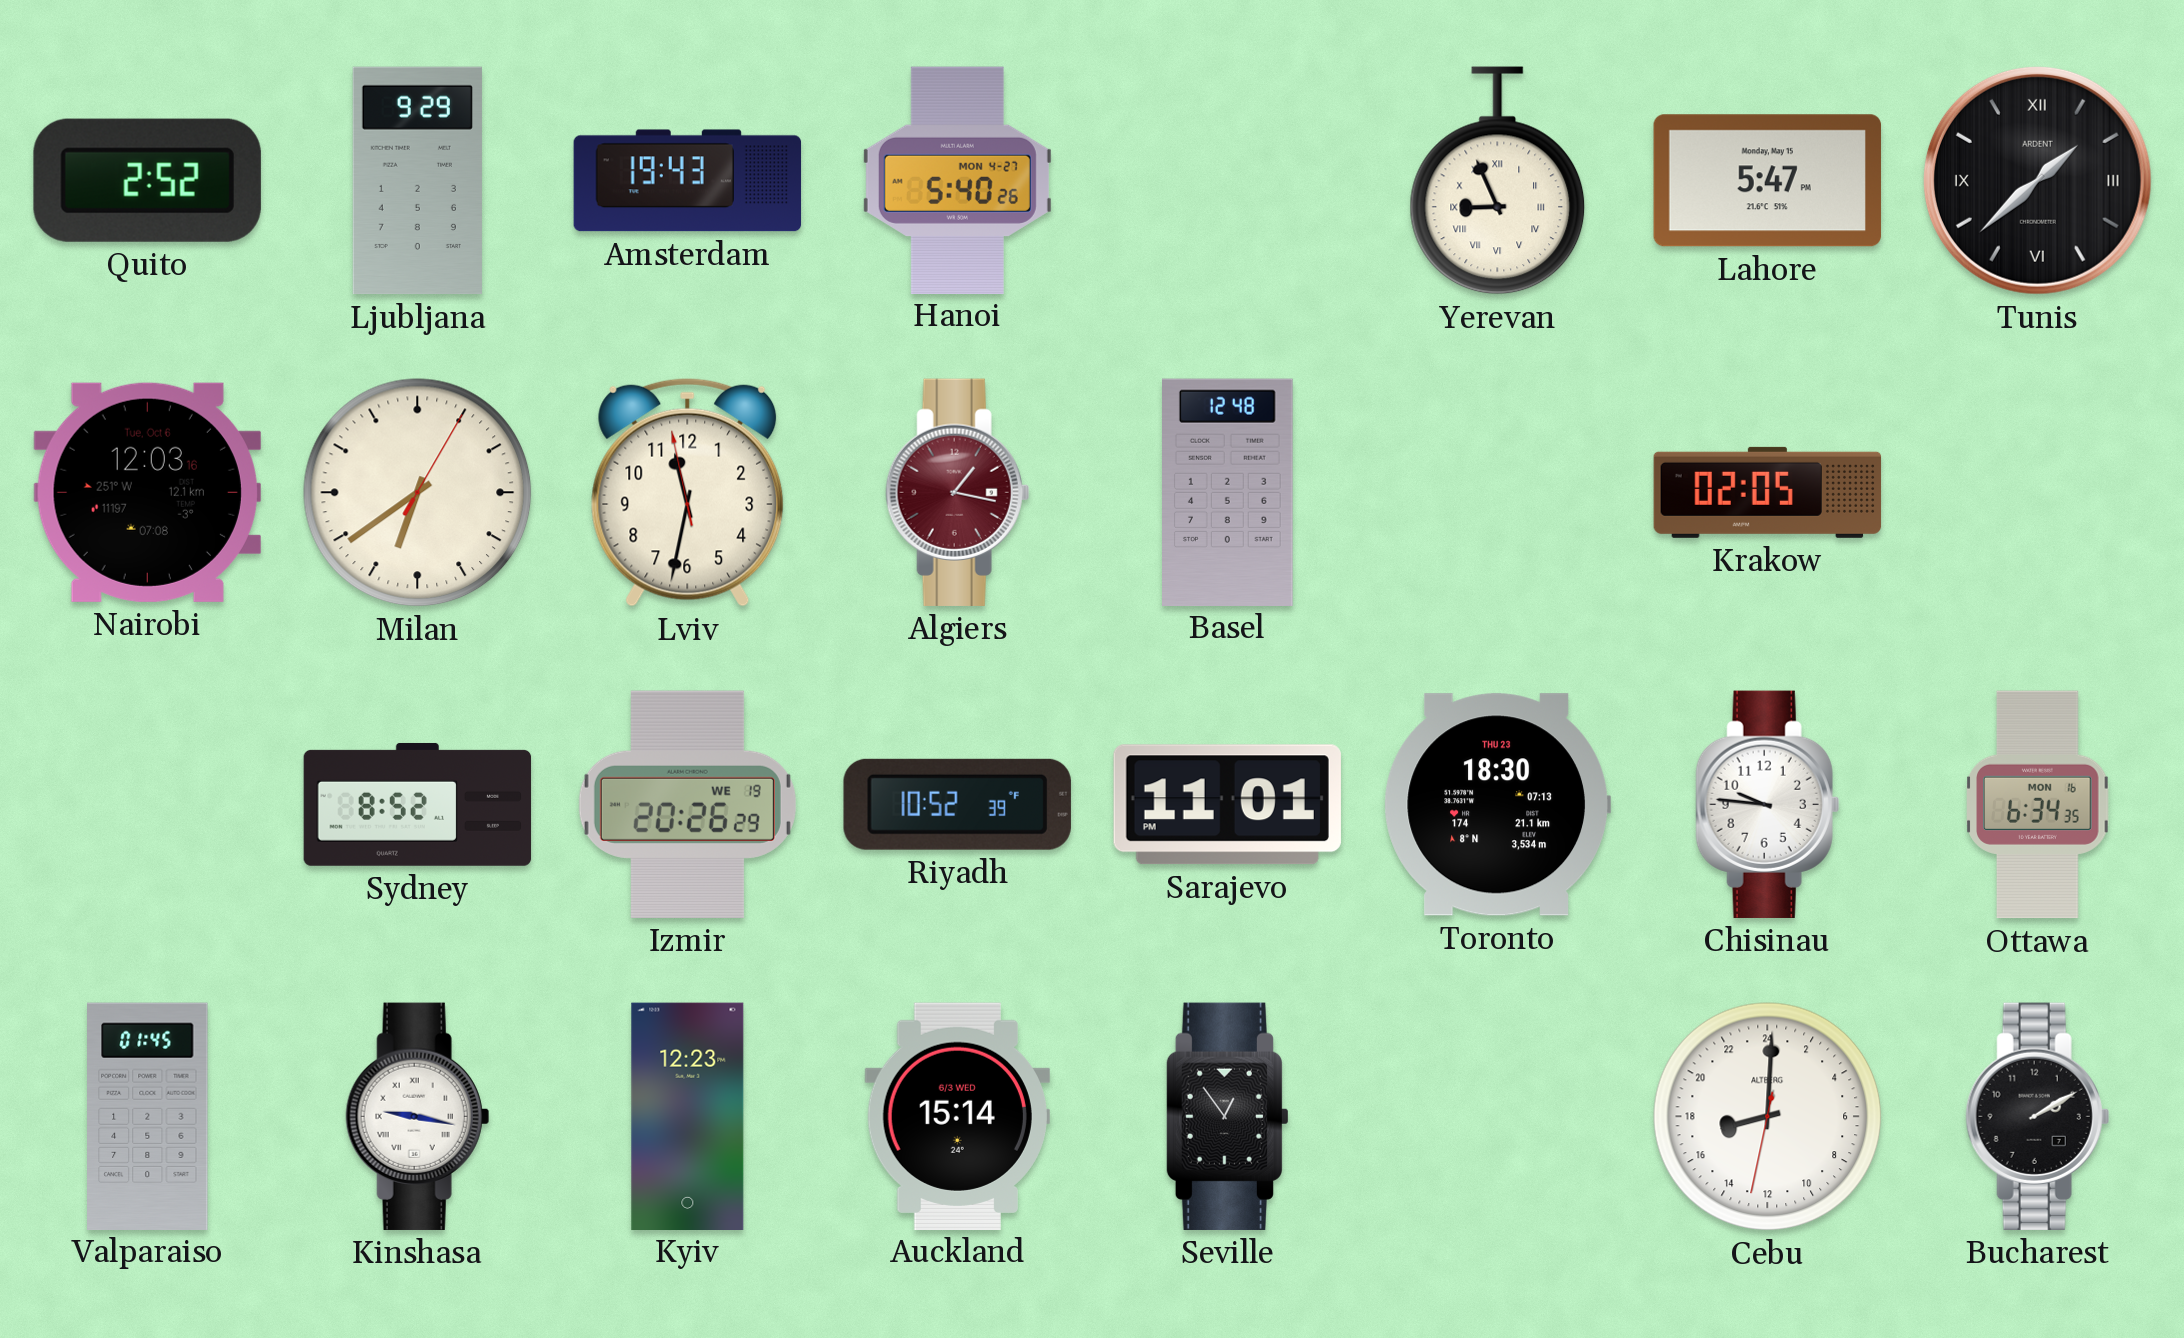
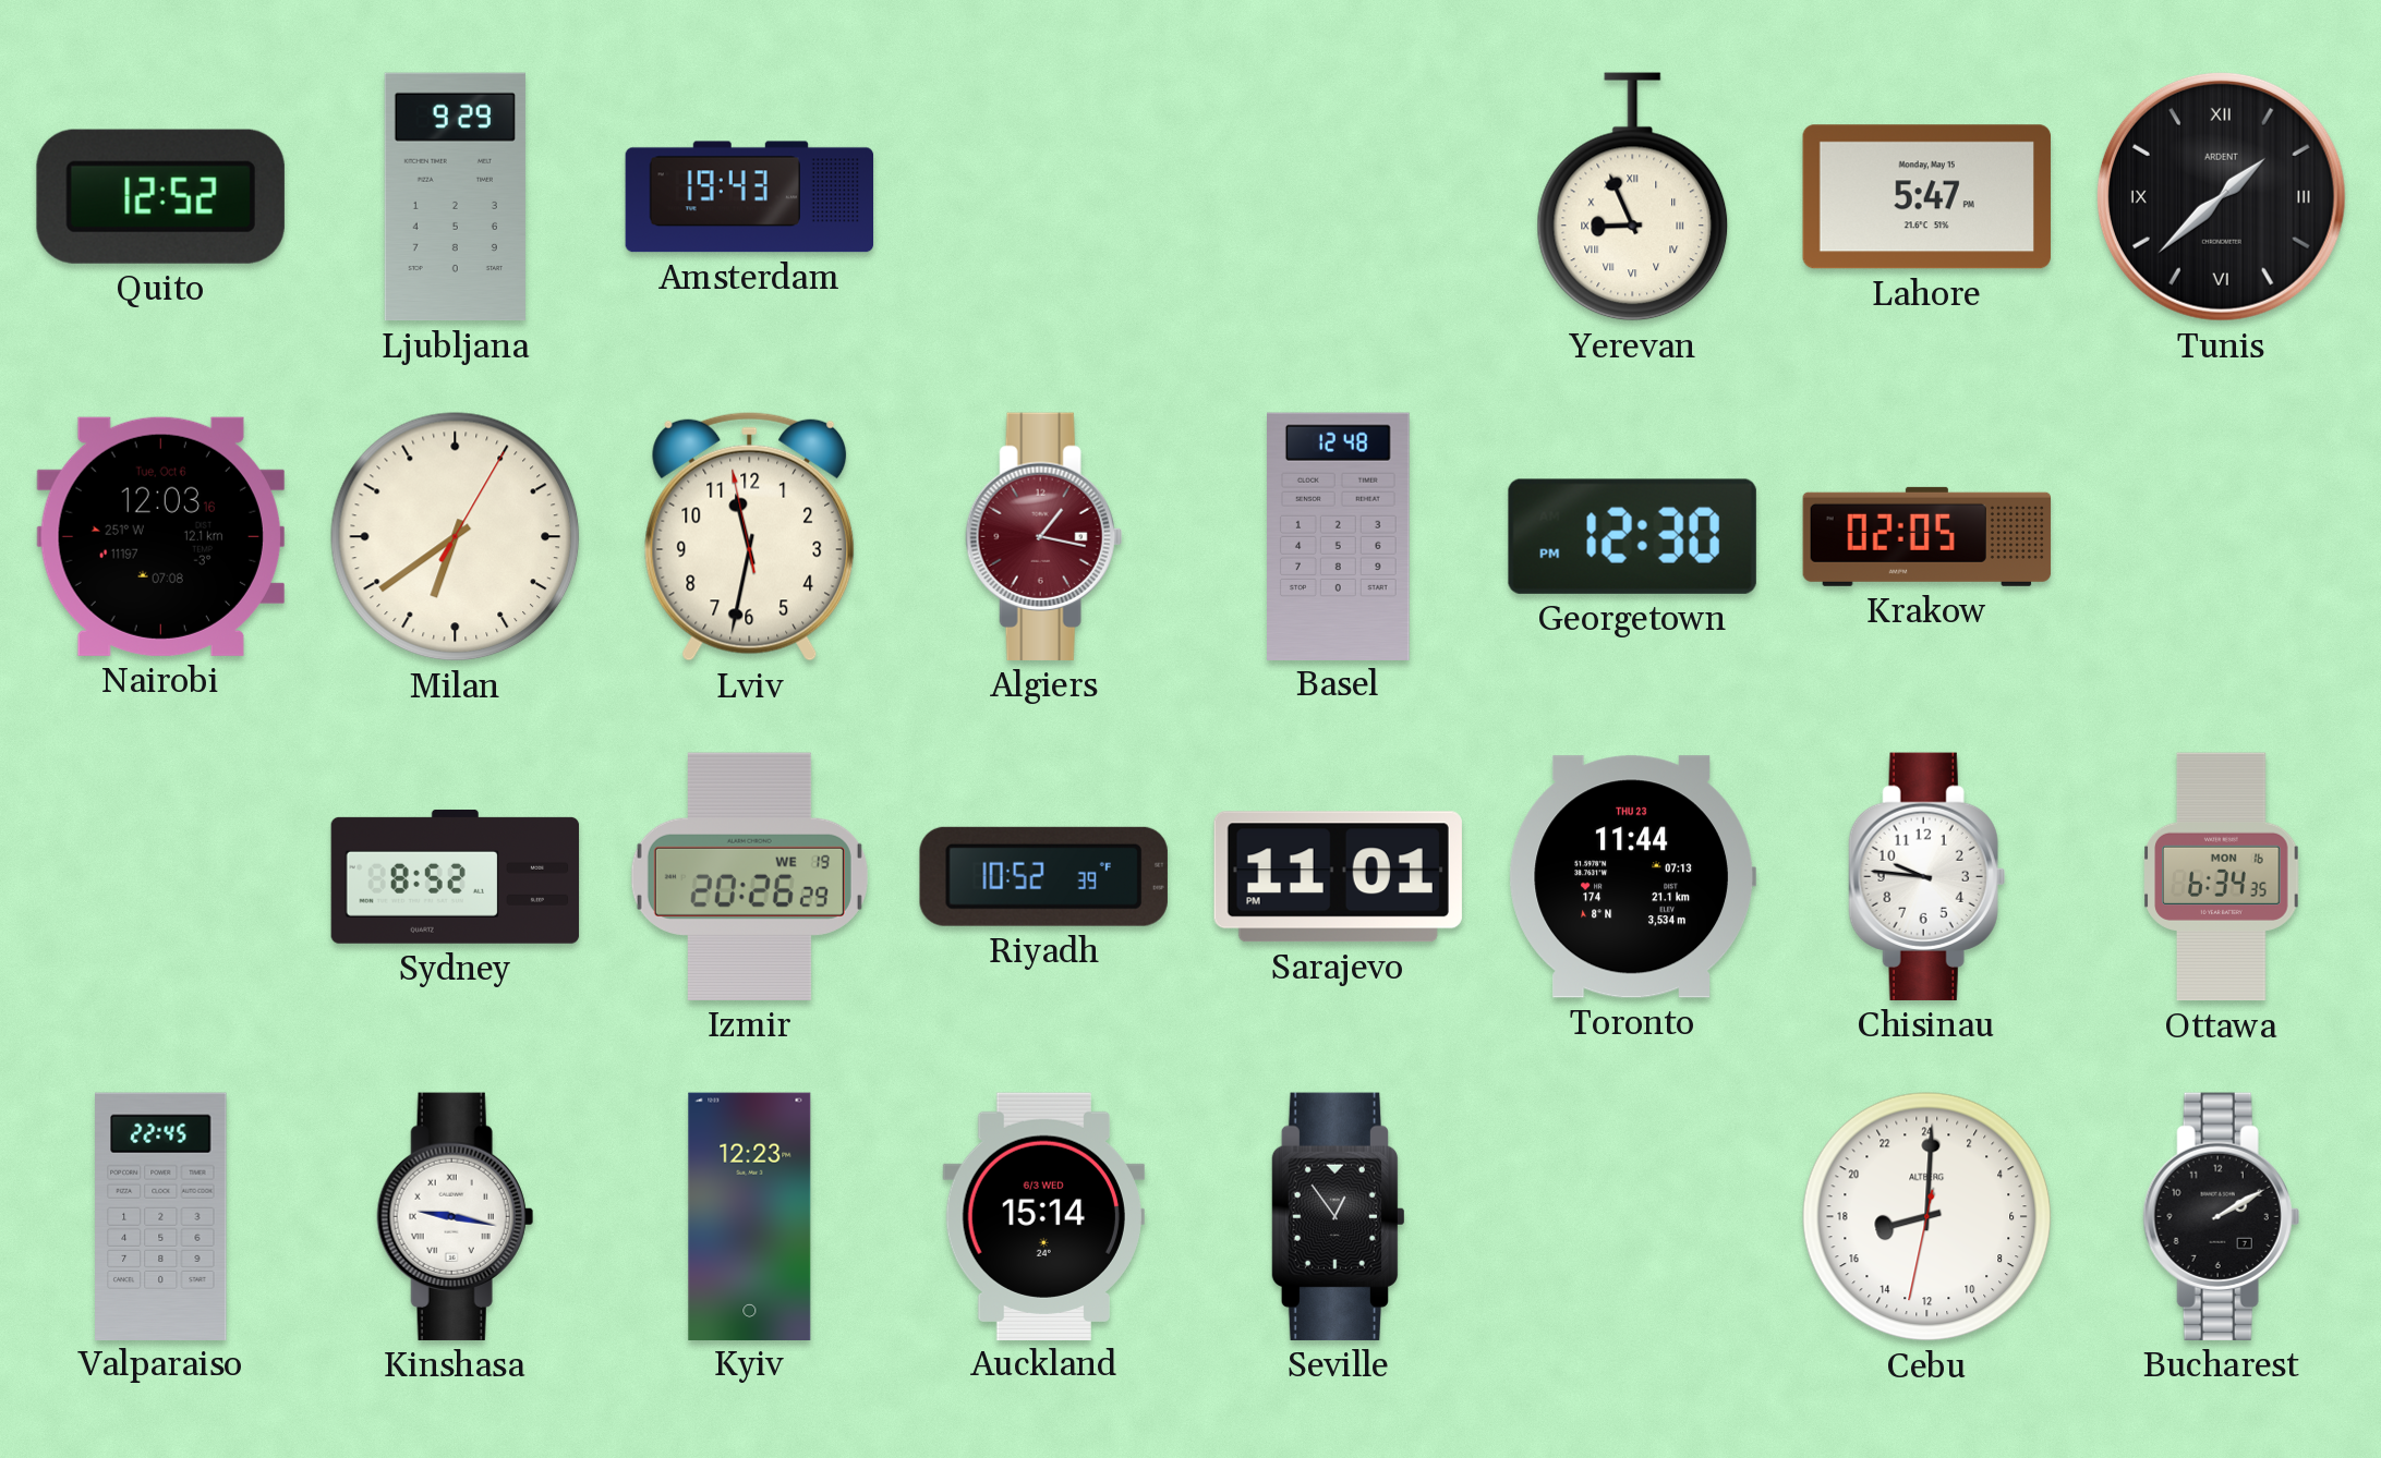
Quito: 2:52 -> 12:52 (160, 196)
Hanoi: 5:40 -> none (957, 180)
Georgetown: none -> 12:30 (1632, 536)
Toronto: 18:30 -> 11:44 (1632, 877)
Valparaiso: 01:45 -> 22:45 (161, 1216)
